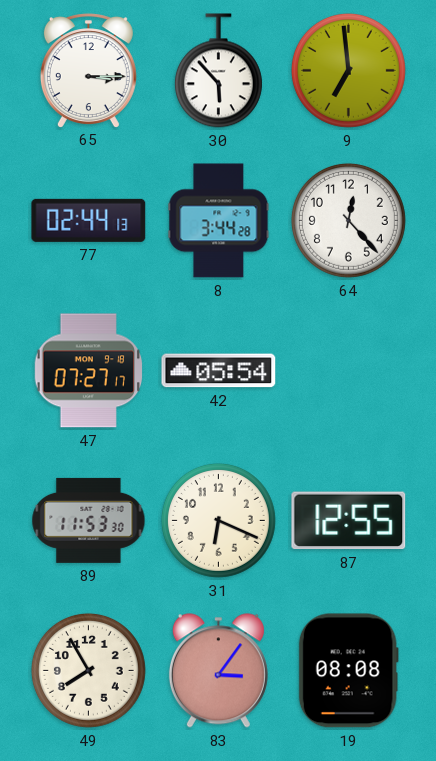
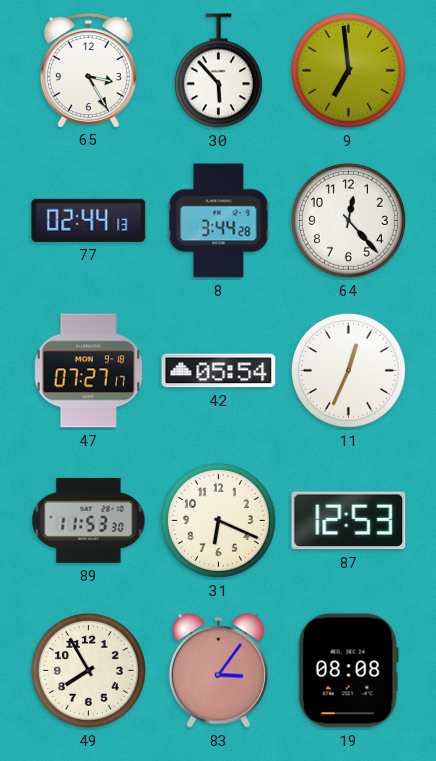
65: 3:15 -> 3:25 (88, 70)
11: none -> 12:34 (348, 370)
87: 12:55 -> 12:53 (349, 521)
